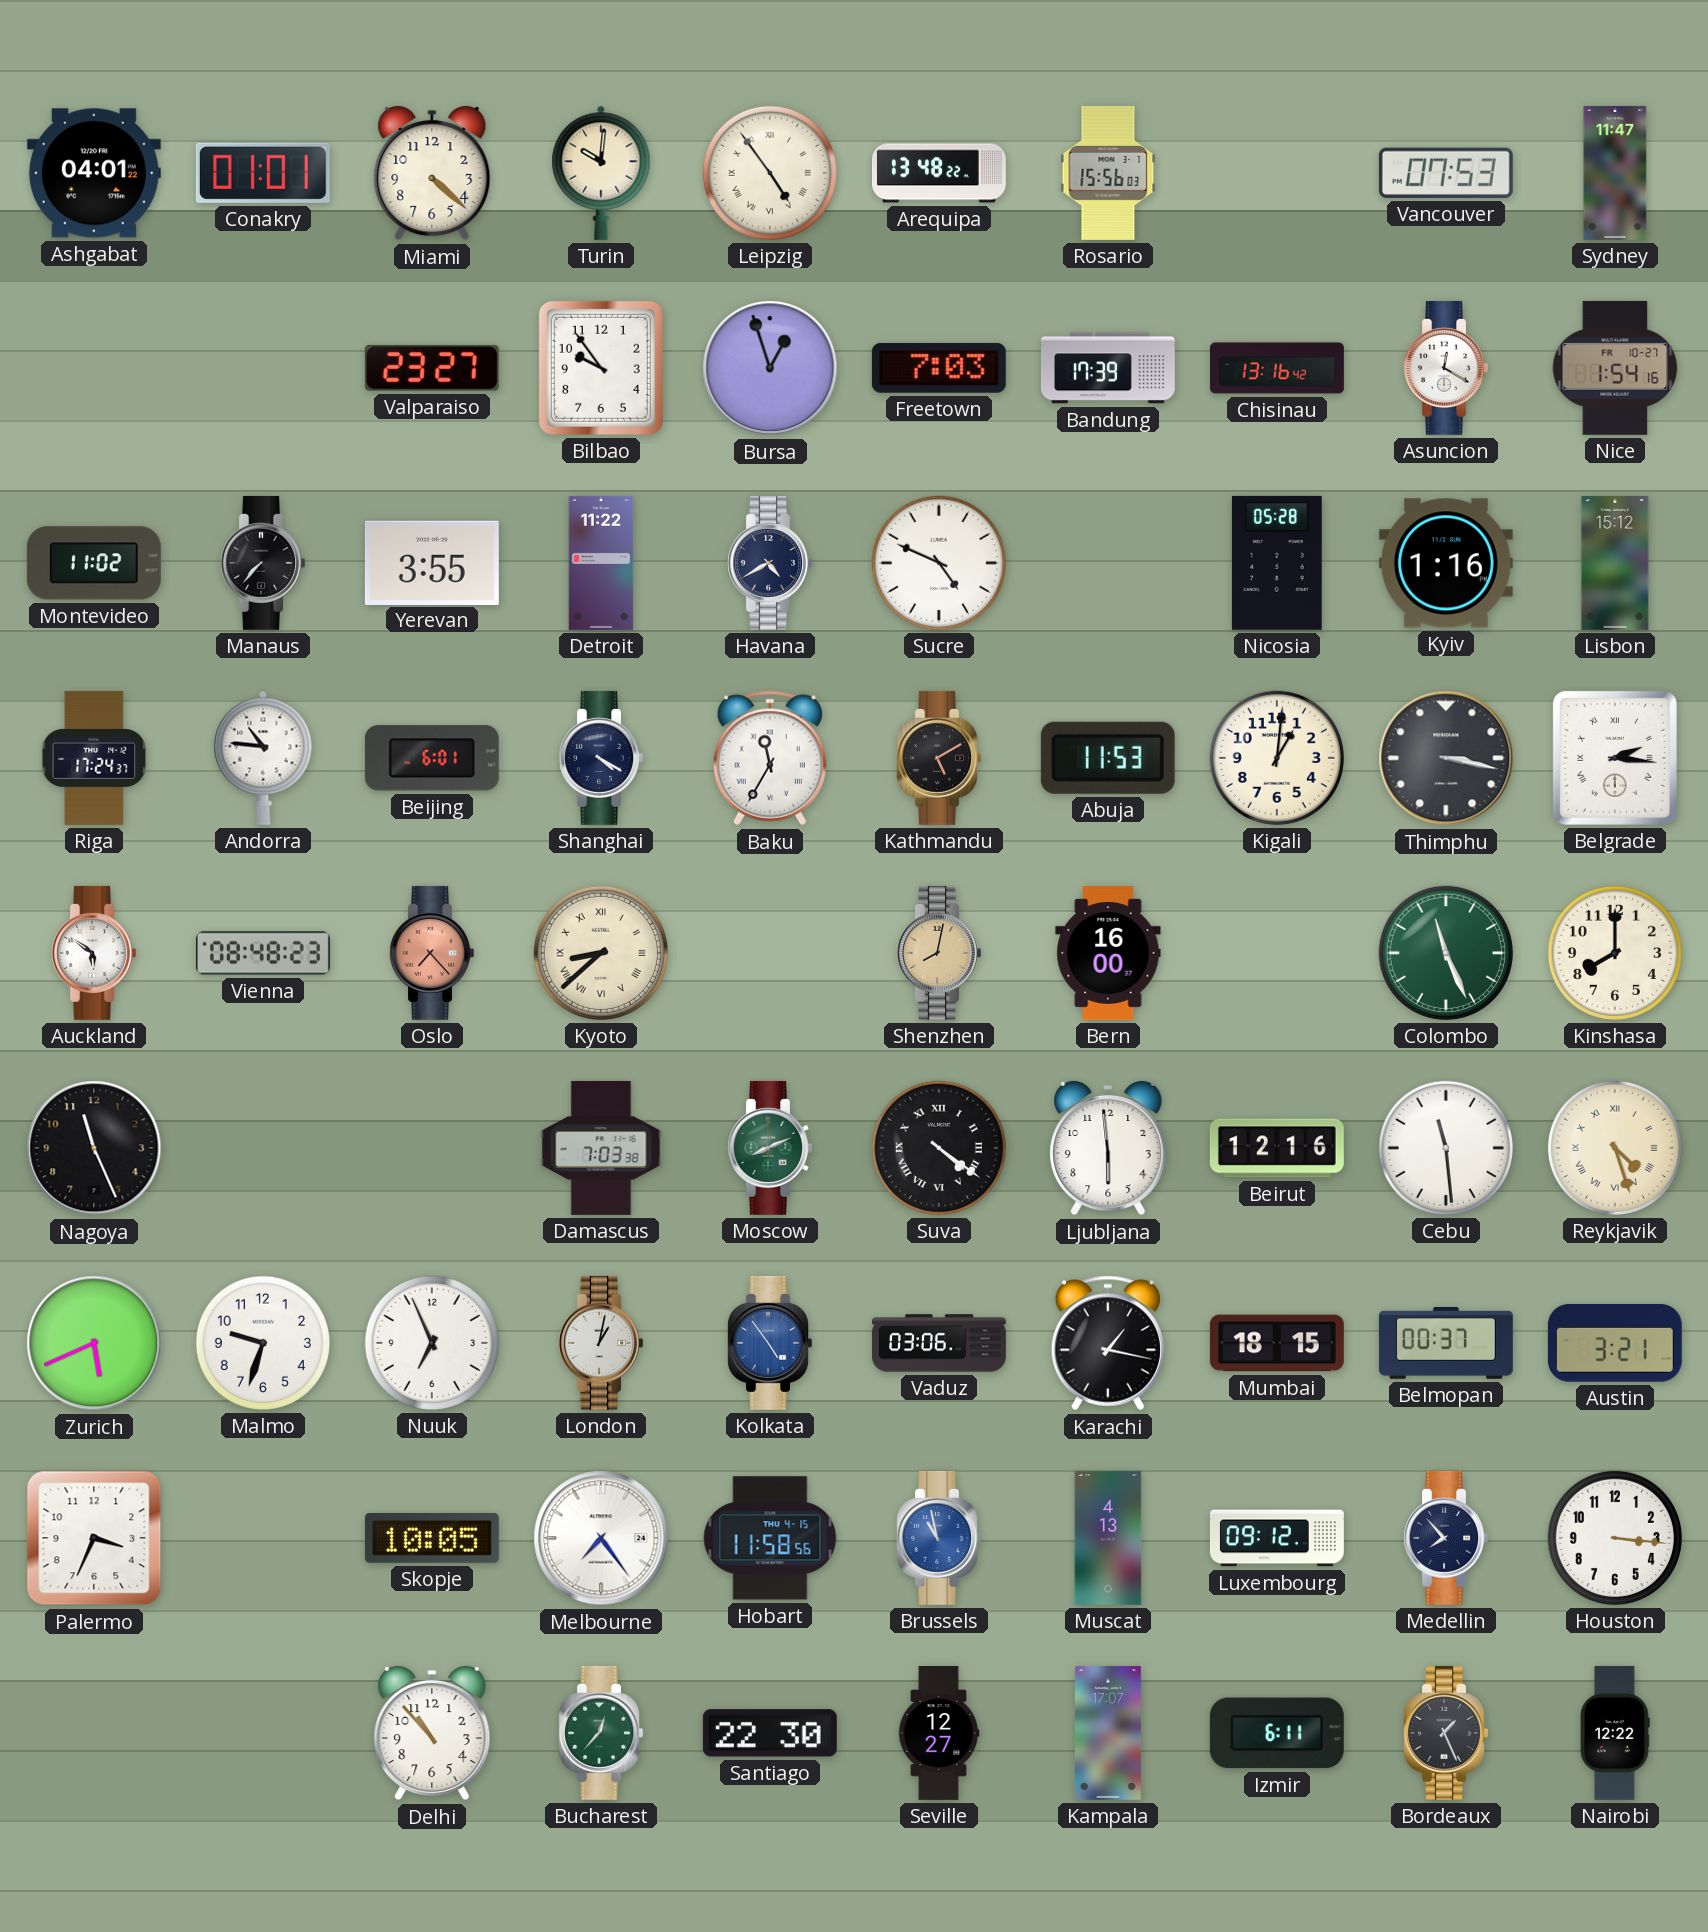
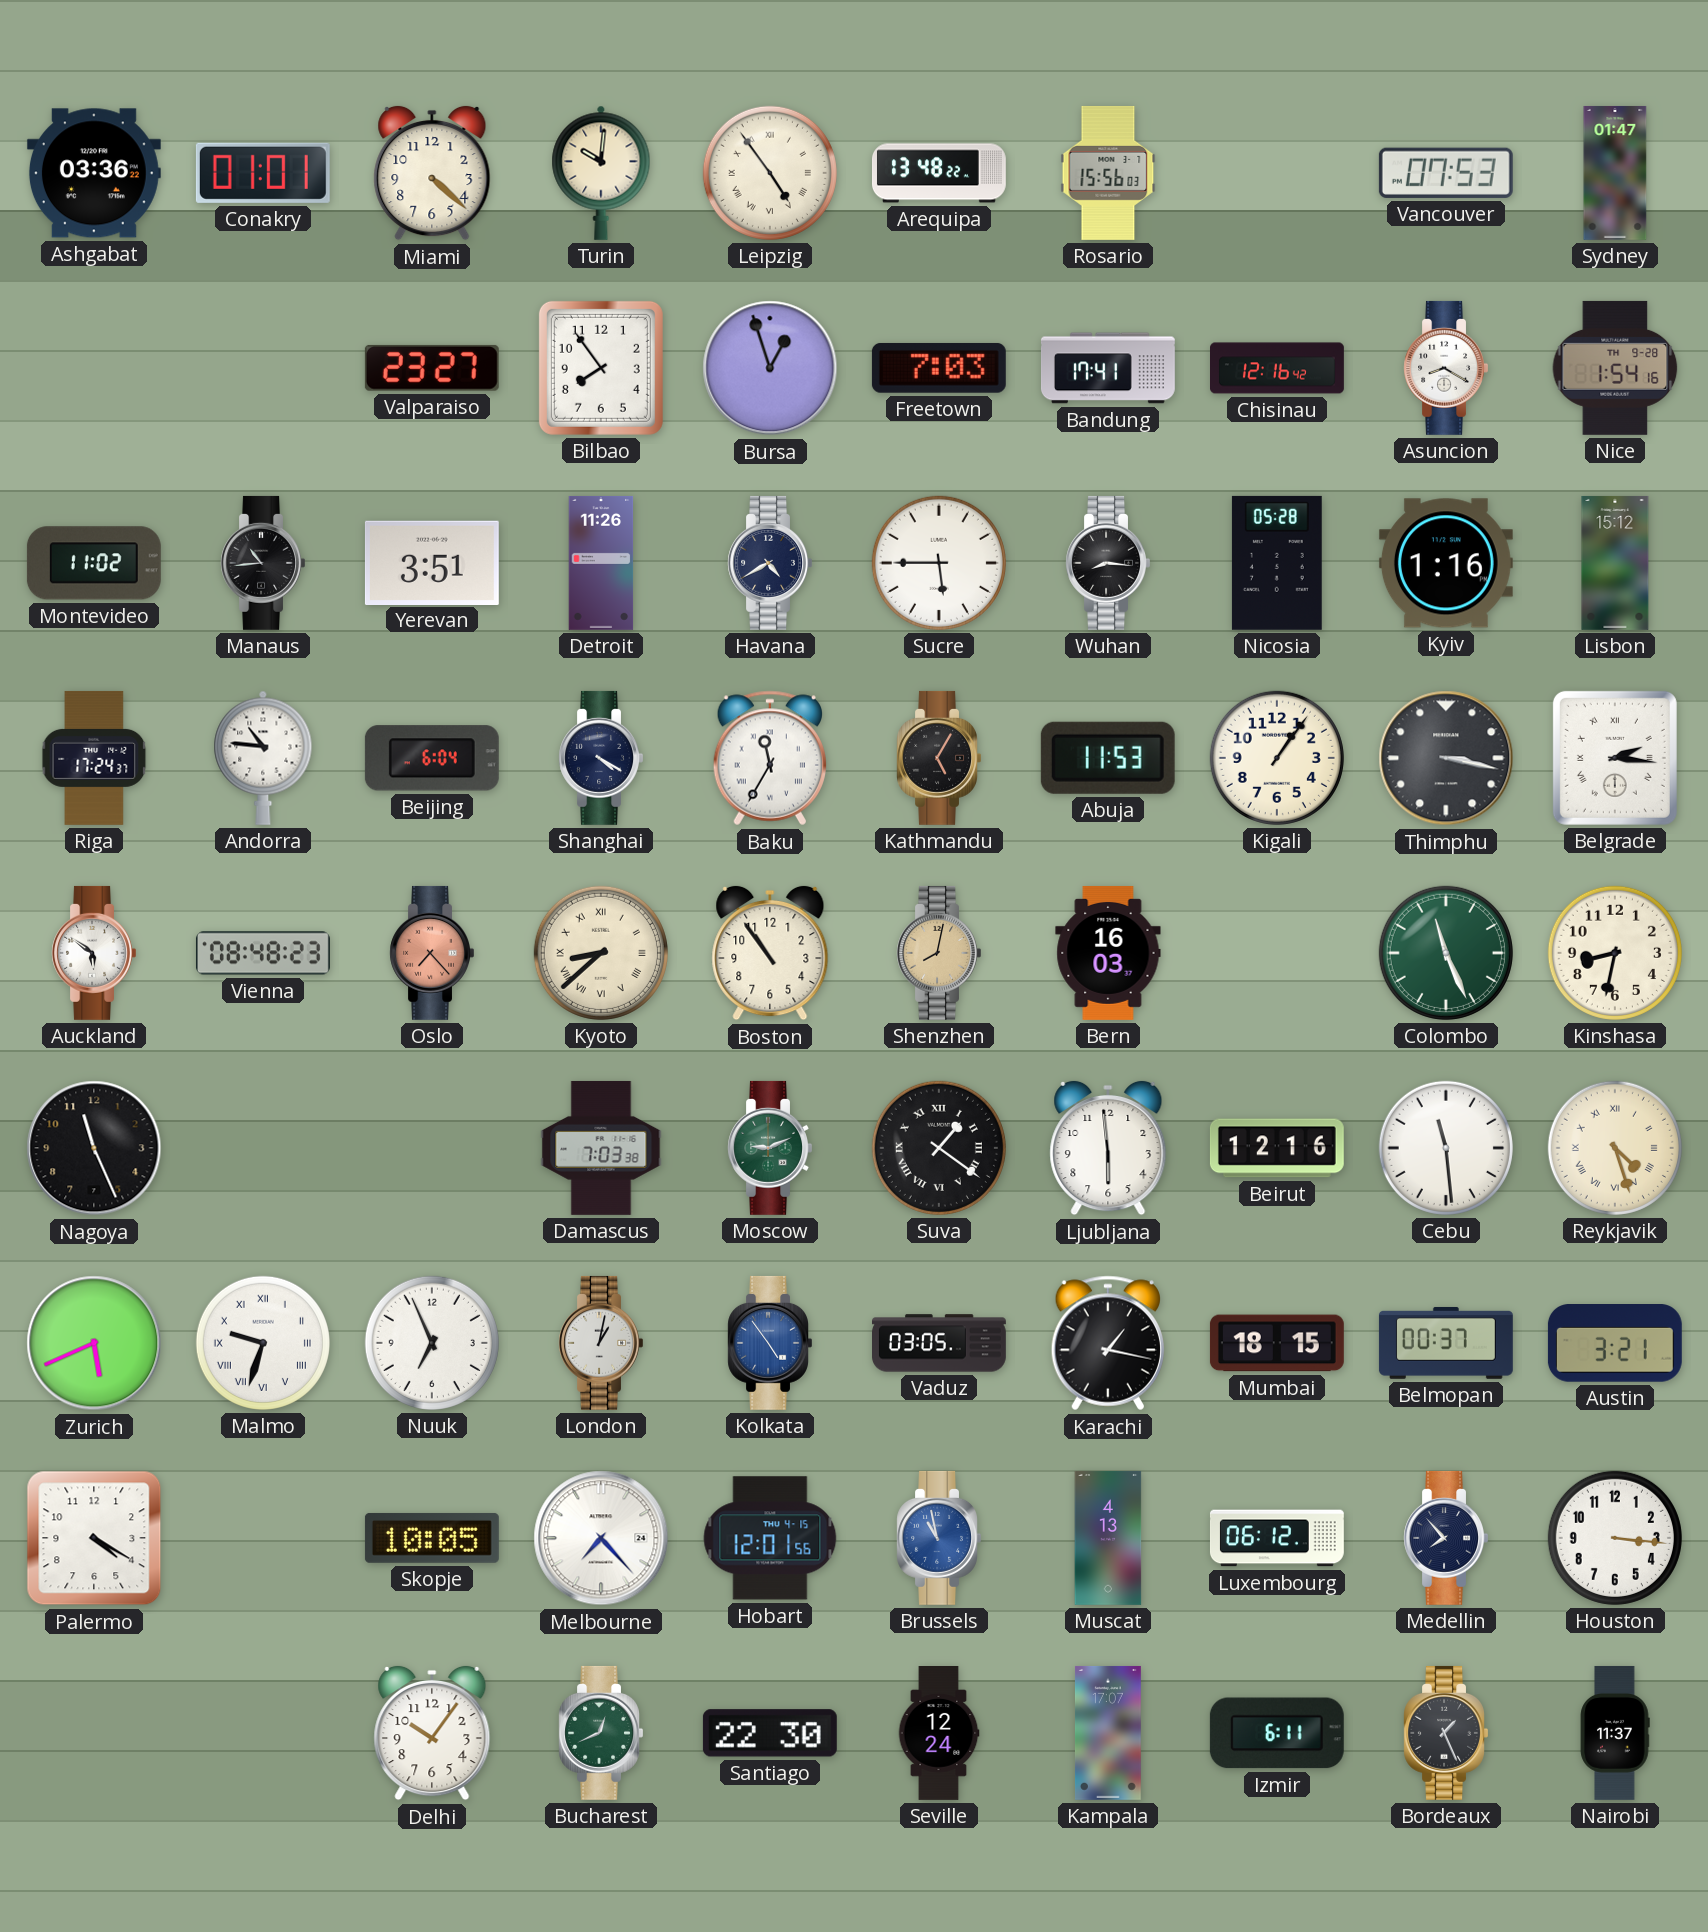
Ashgabat: 04:01 -> 03:36 (94, 173)
Sydney: 11:47 -> 01:47 (1615, 173)
Bilbao: 9:54 -> 7:54 (601, 368)
Bandung: 17:39 -> 17:41 (1108, 368)
Chisinau: 13:16 -> 12:16 (1278, 368)
Asuncion: 12:20 -> 8:20 (1445, 368)
Nice date: FR 10-27 -> TH 9-28 (1615, 368)
Manaus: 7:37 -> 10:44 (262, 563)
Yerevan: 3:55 -> 3:51 (432, 562)
Detroit: 11:22 -> 11:26 (601, 563)
Sucre: 4:49 -> 5:45 (939, 563)
Wuhan: none -> 8:16 (1107, 563)
Beijing: 6:01 -> 6:04 (432, 758)
Kathmandu: 5:10 -> 5:05 (938, 758)
Kigali: 1:01 -> 1:06 (1277, 758)
Boston: none -> 10:54 (770, 953)
Bern: 16:00 -> 16:03 (1108, 953)
Kinshasa: 8:00 -> 8:32 (1615, 953)
Moscow: 8:11 -> 9:11 (769, 1148)
Suva: 4:21 -> 1:21 (939, 1148)
Malmo numerals: Arabic -> Roman (263, 1343)
Vaduz: 03:06 -> 03:05 (940, 1343)
Palermo: 3:34 -> 4:20 (94, 1538)
Melbourne: 7:24 -> 7:23 (601, 1538)
Hobart: 11:58 -> 12:01 (770, 1538)
Luxembourg: 09:12 -> 06:12 (1277, 1538)
Delhi: 10:53 -> 10:06 (432, 1733)
Bucharest: 12:37 -> 12:41 (600, 1733)
Seville: 12:27 -> 12:24 (939, 1734)
Nairobi: 12:22 -> 11:37 (1615, 1733)
